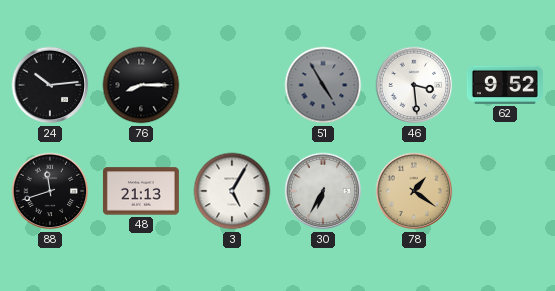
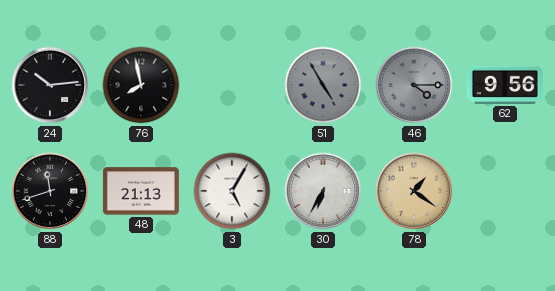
76: 8:15 -> 7:58 (141, 85)
46: 3:29 -> 4:15 (414, 85)
46 dial: white -> grey (414, 85)
62: 9:52 -> 9:56 (505, 85)
